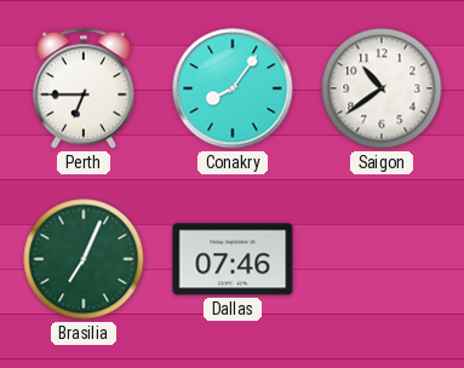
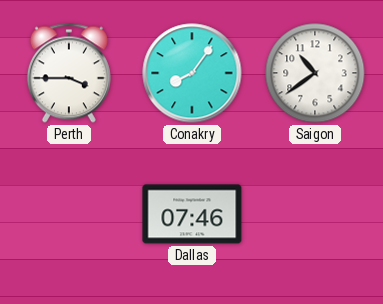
Perth: 6:45 -> 3:45 (69, 73)
Brasilia: 7:04 -> none (84, 259)
